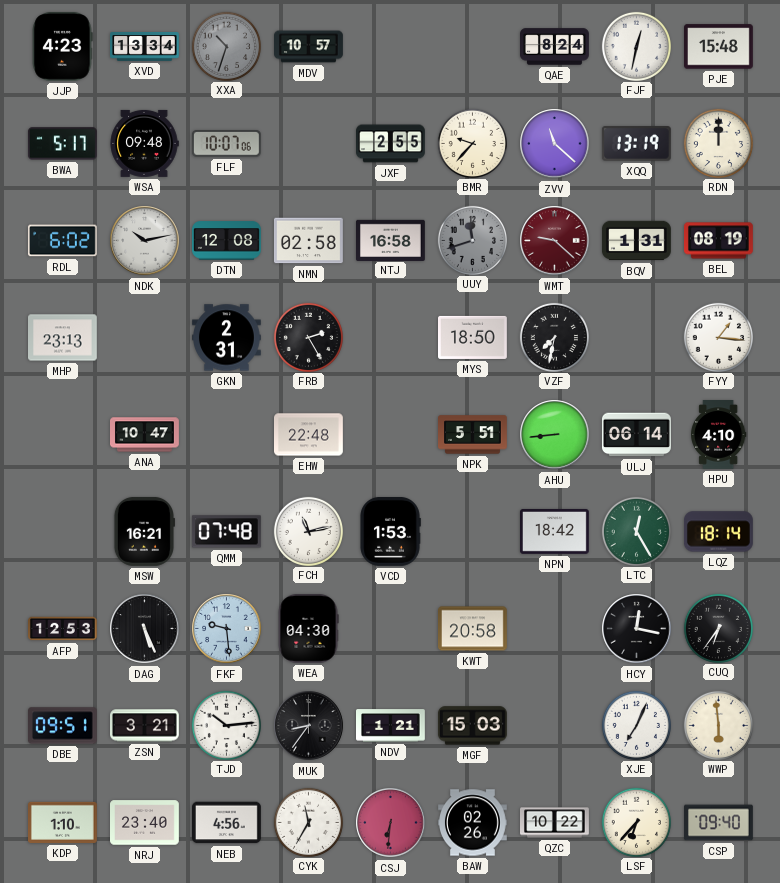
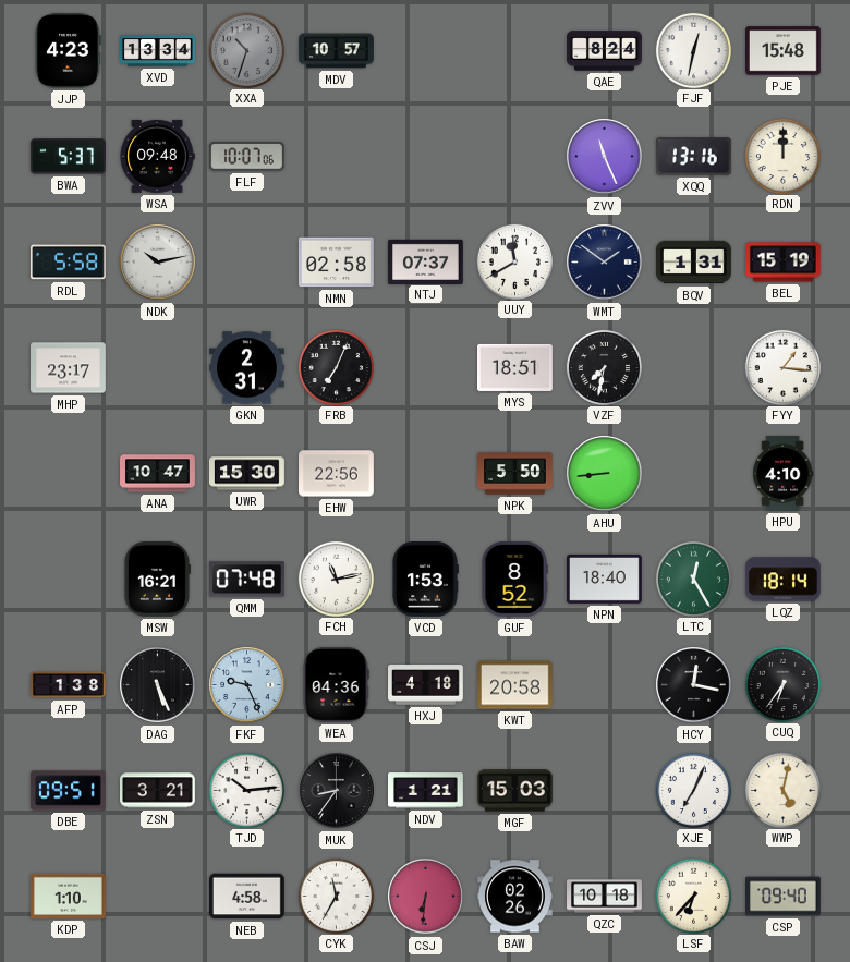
BWA: 5:17 -> 5:37 (68, 157)
JXF: 2:55 -> none (391, 144)
BMR: 9:37 -> none (472, 143)
ZVV: 11:22 -> 11:26 (605, 157)
XQQ: 13:19 -> 13:16 (693, 157)
RDL: 6:02 -> 5:58 (68, 263)
DTN: 12:08 -> none (227, 241)
NTJ: 16:58 -> 07:37 (426, 261)
UUY: 11:42 -> 11:40 (514, 261)
UUY dial: grey -> white (514, 261)
WMT: 9:22 -> 1:51 (605, 263)
WMT dial: burgundy -> navy (605, 263)
BEL: 08:19 -> 15:19 (784, 263)
MHP: 23:13 -> 23:17 (69, 368)
FRB: 2:25 -> 7:04 (336, 367)
MYS: 18:50 -> 18:51 (515, 367)
UWR: none -> 15:30 (247, 474)
EHW: 22:48 -> 22:56 (337, 474)
NPK: 5:51 -> 5:50 (515, 474)
ULJ: 06:14 -> none (636, 435)
GUF: none -> 8:52 (514, 580)
NPN: 18:42 -> 18:40 (605, 579)
AFP: 12:53 -> 1:38 (69, 685)
FKF: 9:29 -> 9:26 (247, 685)
WEA: 04:30 -> 04:36 (336, 685)
HXJ: none -> 4:18 (426, 685)
WWP: 5:59 -> 5:02 (782, 790)
NRJ: 23:40 -> none (145, 823)
NEB: 4:56 -> 4:58 (247, 897)
QZC: 10:22 -> 10:18 (605, 897)
